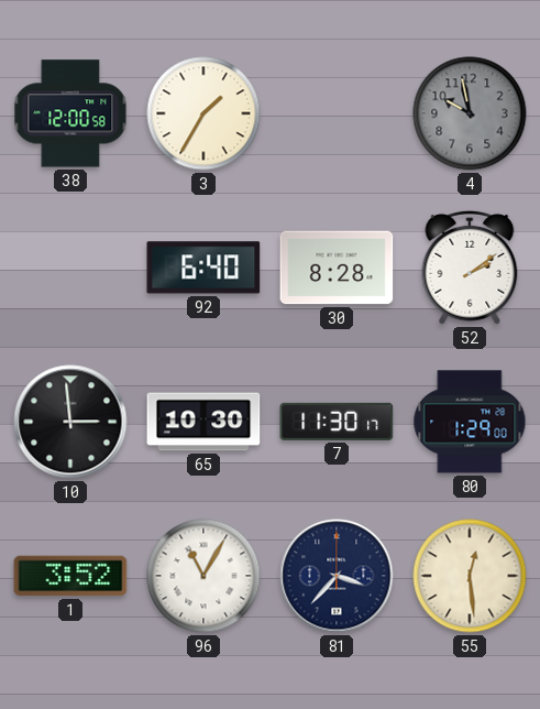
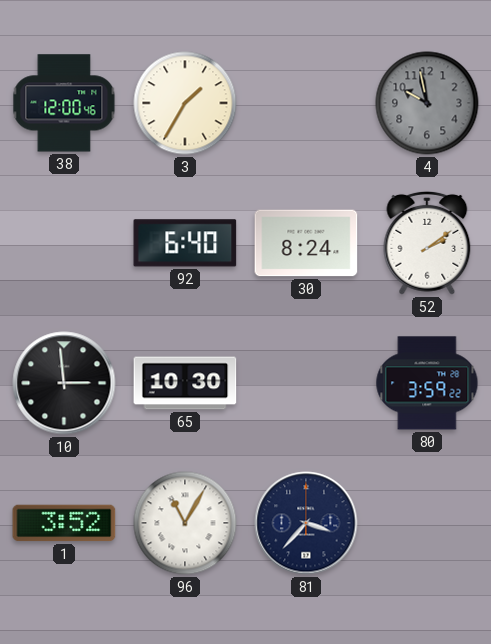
38: 12:00:58 -> 12:00:46 (64, 103)
30: 8:28 -> 8:24 (306, 243)
7: 11:30 -> none (337, 422)
80: 1:29 -> 3:59 (427, 383)
55: 12:29 -> none (470, 576)
